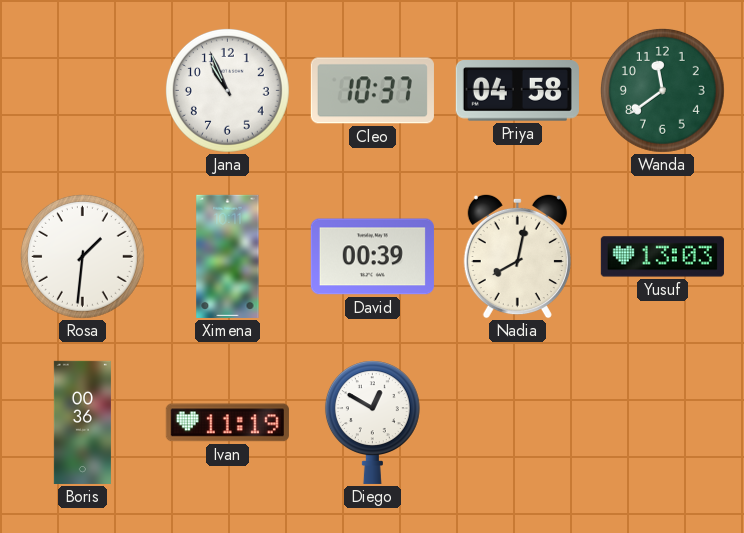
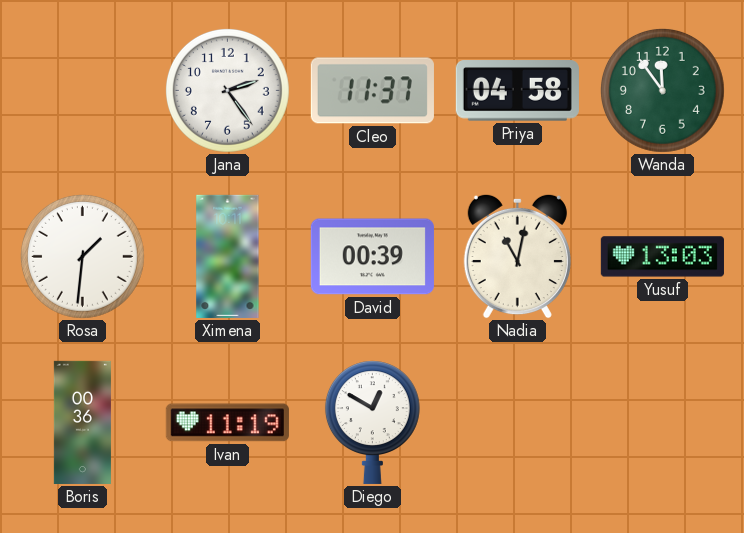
Jana: 10:56 -> 2:24 (227, 90)
Cleo: 10:37 -> 11:37 (372, 91)
Wanda: 11:39 -> 11:54 (662, 90)
Nadia: 8:02 -> 11:02 (517, 256)
